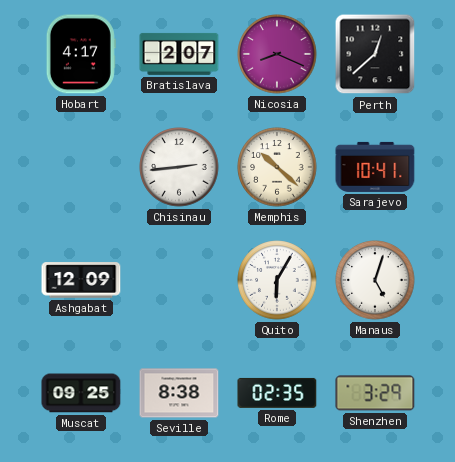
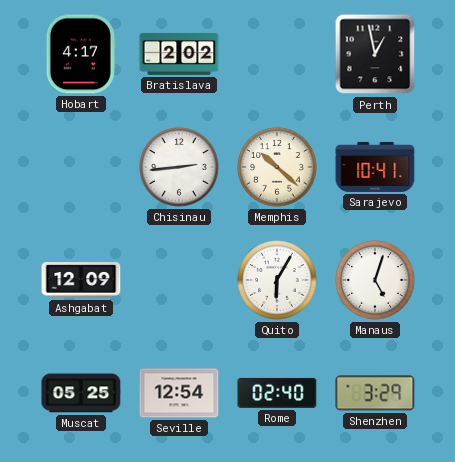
Bratislava: 2:07 -> 2:02 (179, 54)
Nicosia: 8:19 -> none (277, 54)
Perth: 12:38 -> 12:58 (375, 54)
Muscat: 09:25 -> 05:25 (81, 393)
Seville: 8:38 -> 12:54 (179, 393)
Rome: 02:35 -> 02:40 (277, 393)
